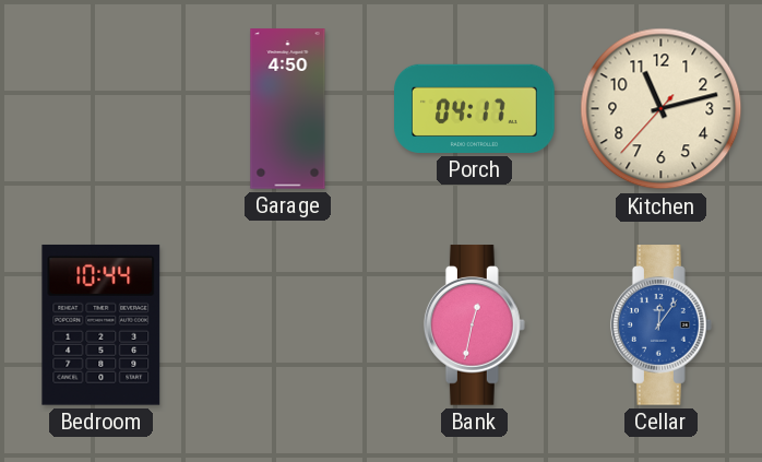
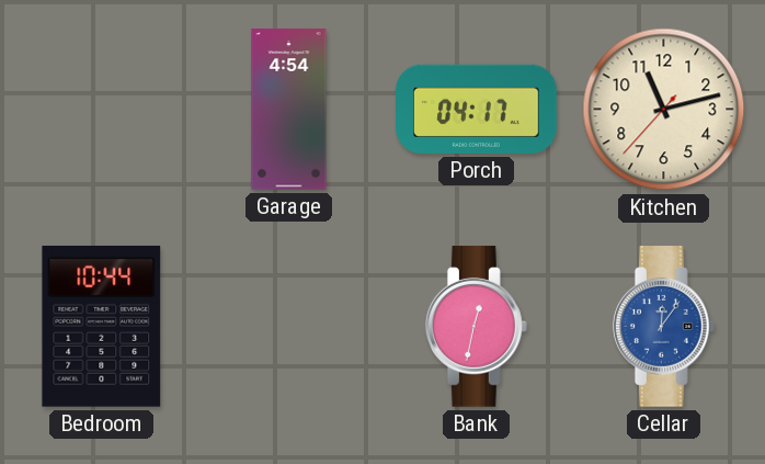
Garage: 4:50 -> 4:54 (289, 110)
